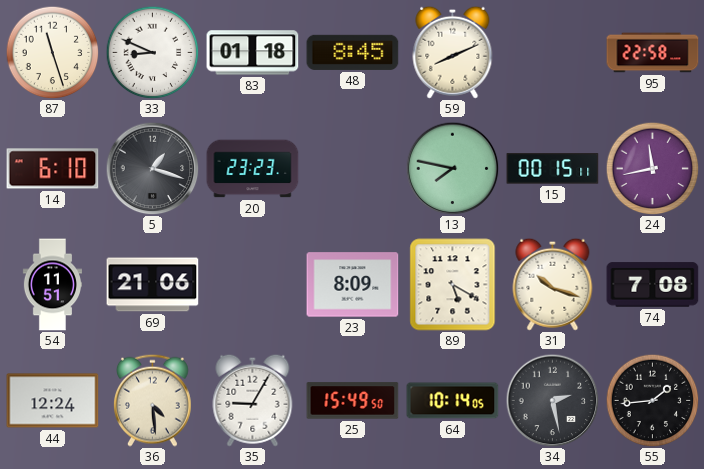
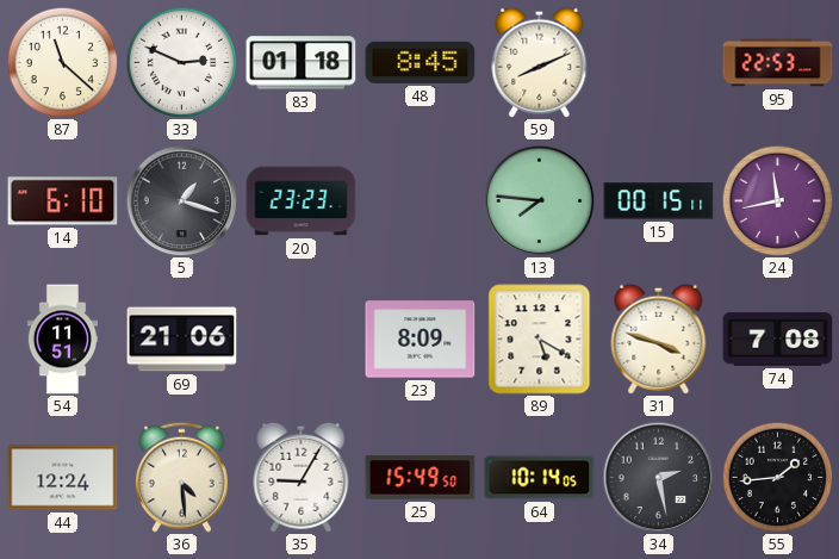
87: 11:27 -> 11:22 (62, 62)
33: 8:49 -> 2:49 (181, 62)
95: 22:58 -> 22:53 (778, 63)
13: 7:47 -> 7:46 (539, 200)
31: 10:18 -> 3:48 (659, 338)
